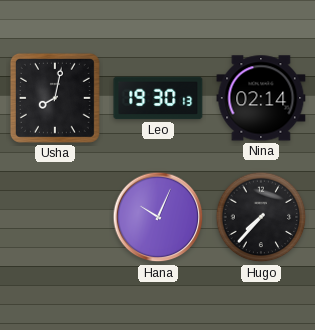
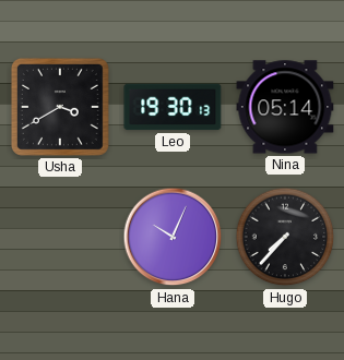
Usha: 8:02 -> 3:40 (60, 107)
Nina: 02:14 -> 05:14 (285, 107)
